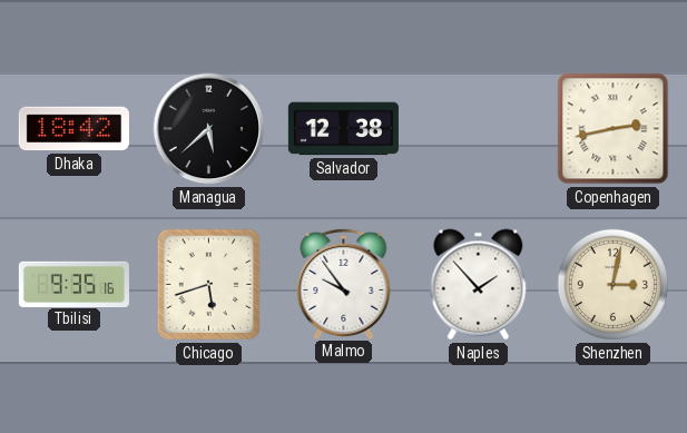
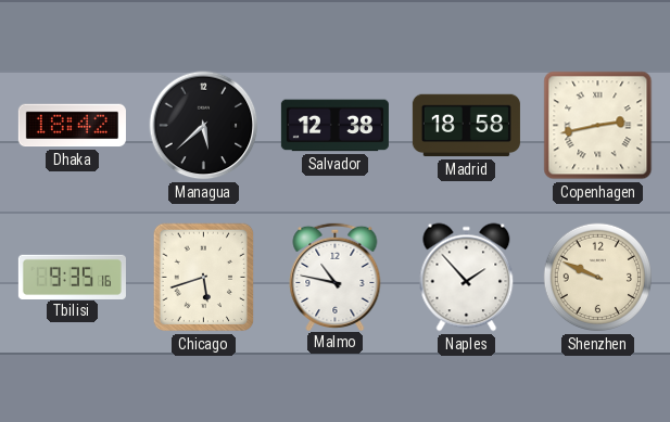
Madrid: none -> 18:58 (466, 126)
Malmo: 9:54 -> 10:47 (336, 276)
Shenzhen: 3:02 -> 9:49 (598, 278)
